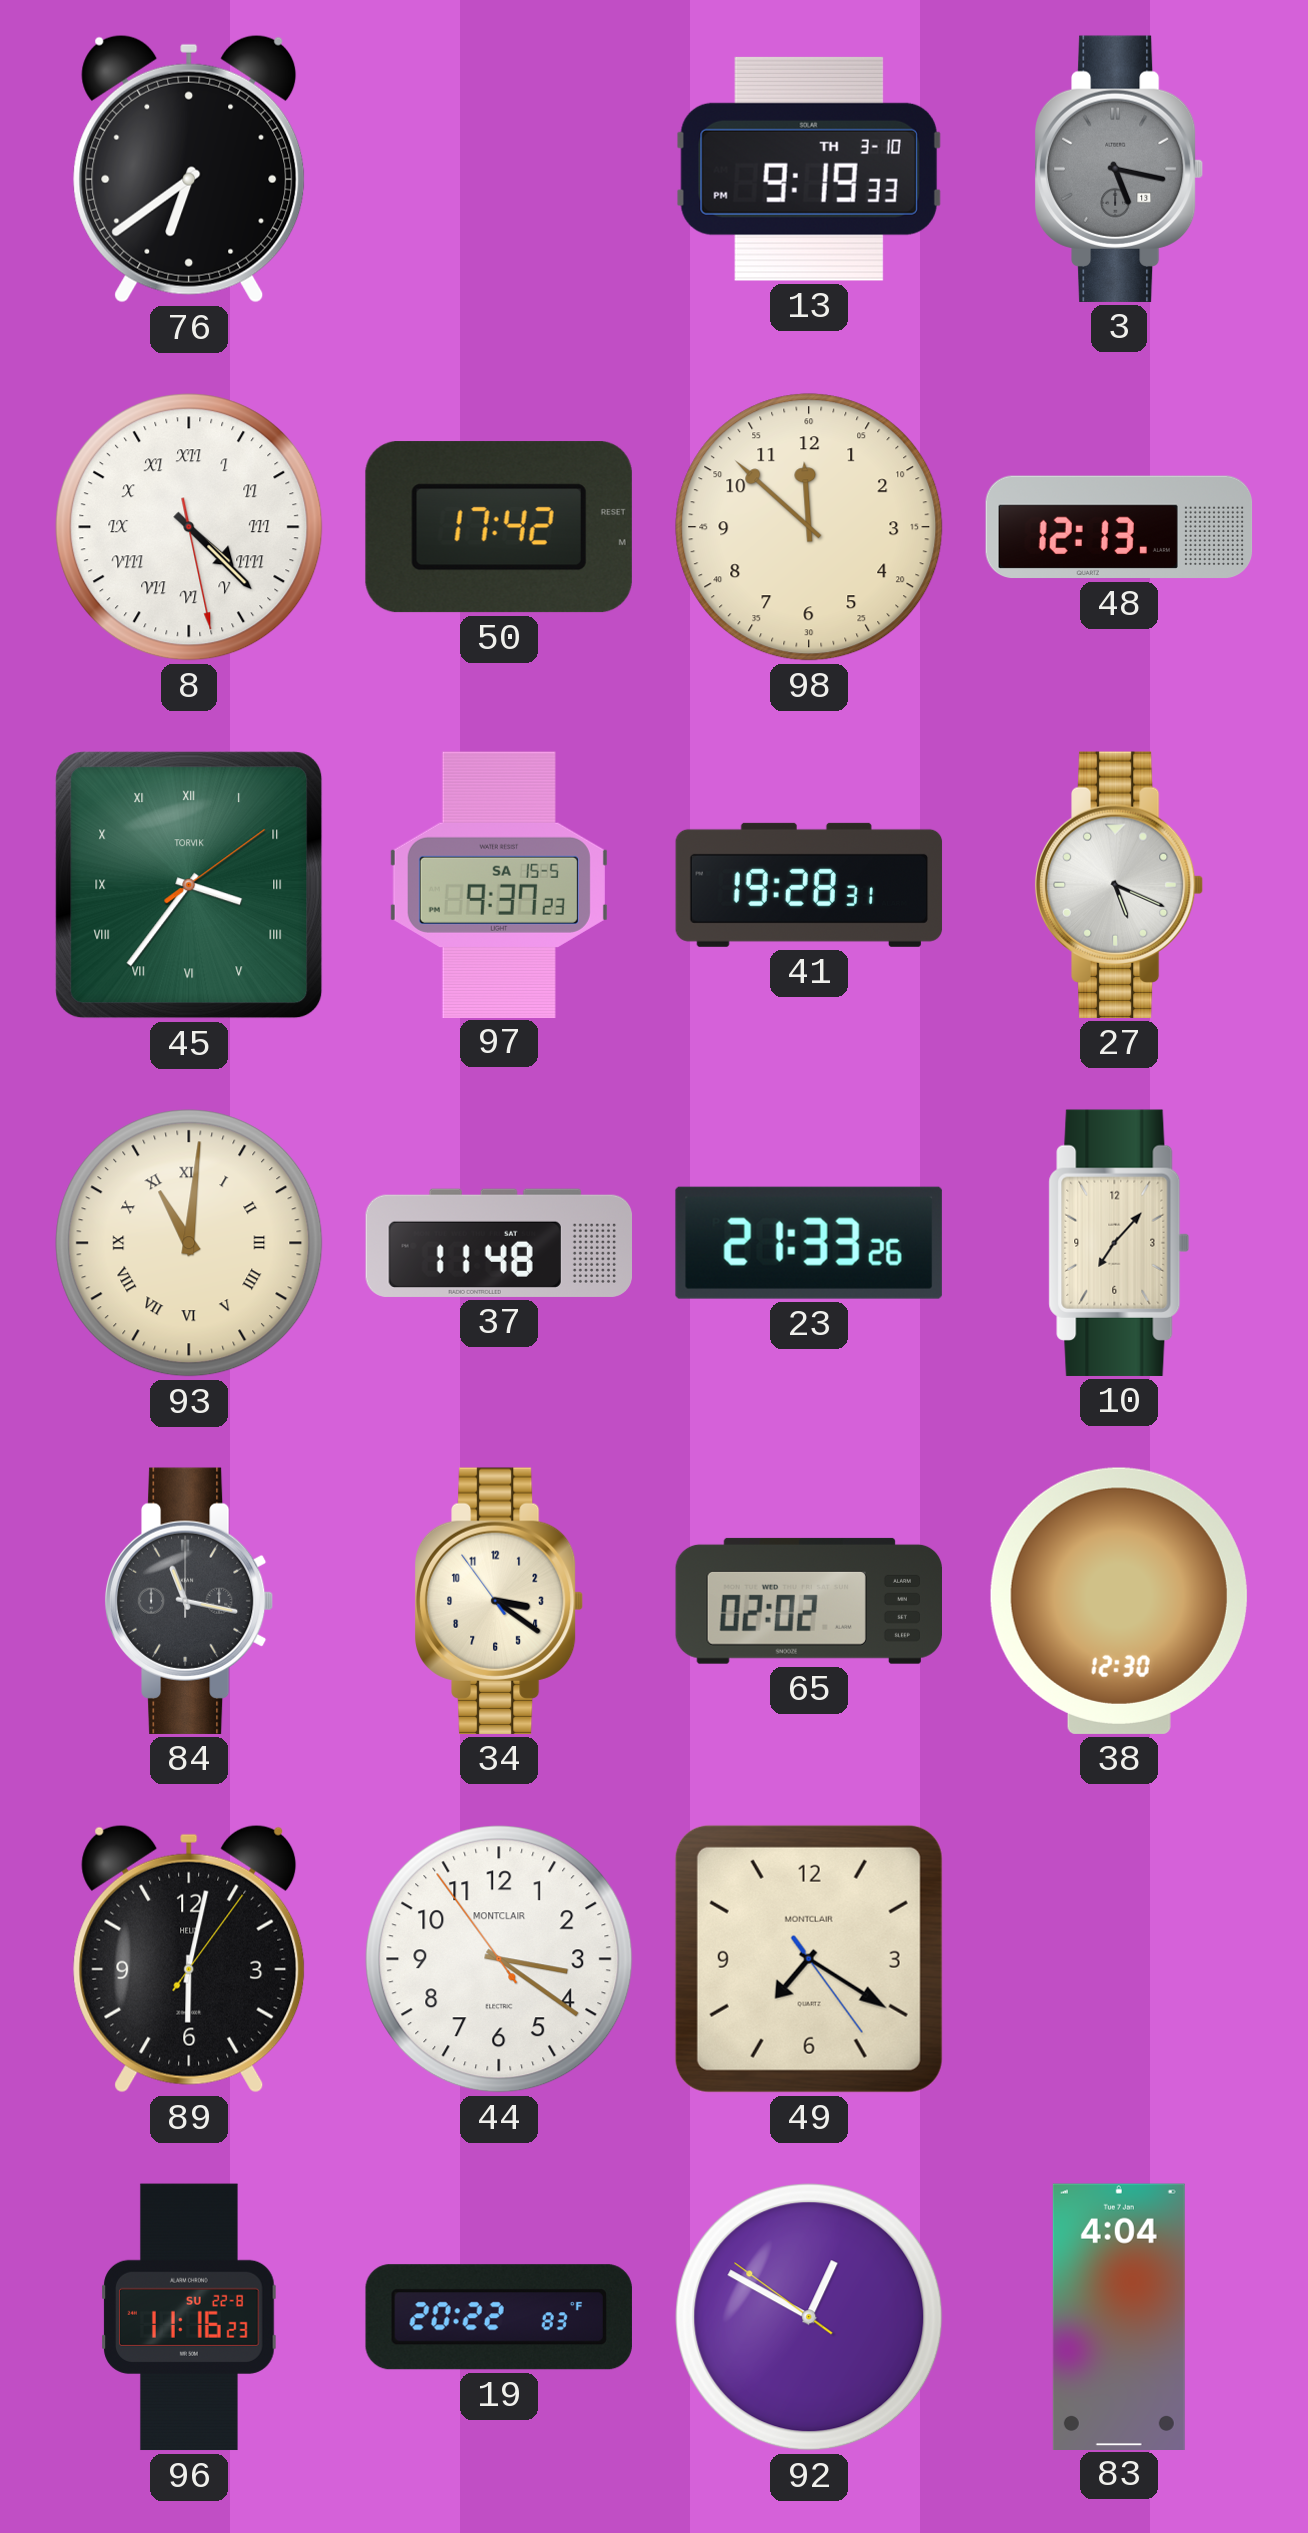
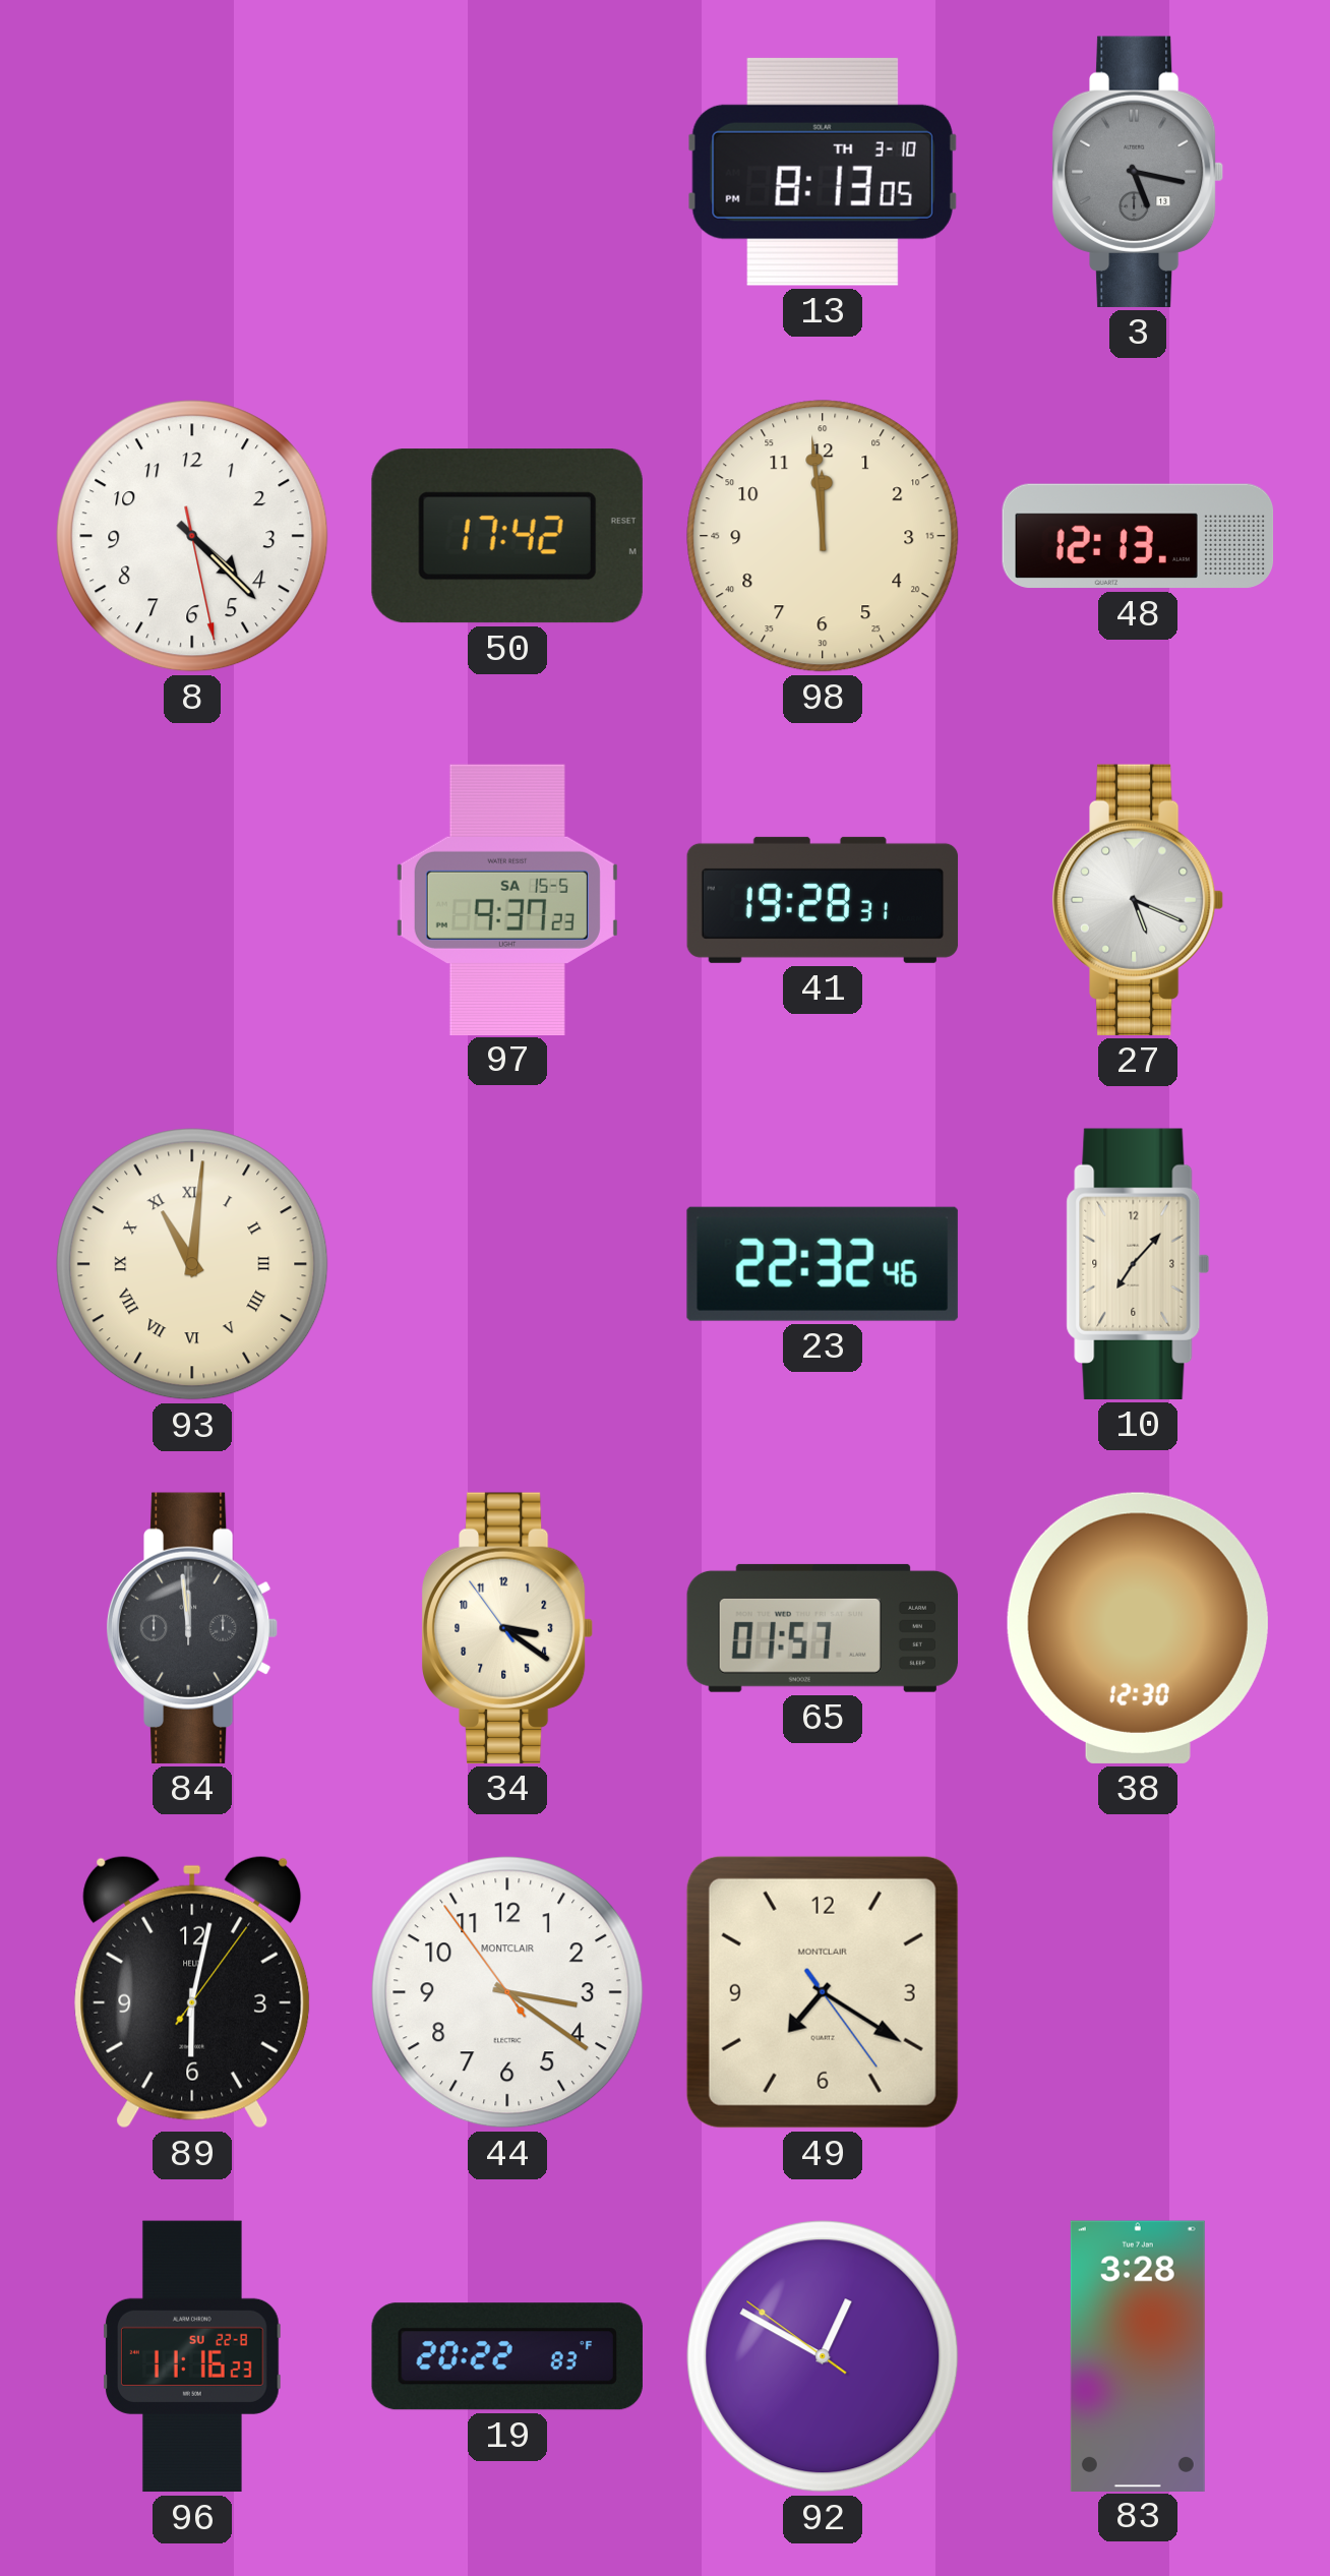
76: 6:39 -> none (189, 169)
13: 9:19 -> 8:13 (823, 172)
8 numerals: Roman -> Arabic (192, 536)
98: 11:52 -> 11:59 (823, 536)
45: 3:36 -> none (189, 885)
37: 11:48 -> none (498, 1243)
23: 21:33 -> 22:32 (823, 1264)
84: 11:17 -> 11:59 (192, 1628)
65: 02:02 -> 01:57 (823, 1628)
83: 4:04 -> 3:28 (1138, 2355)
